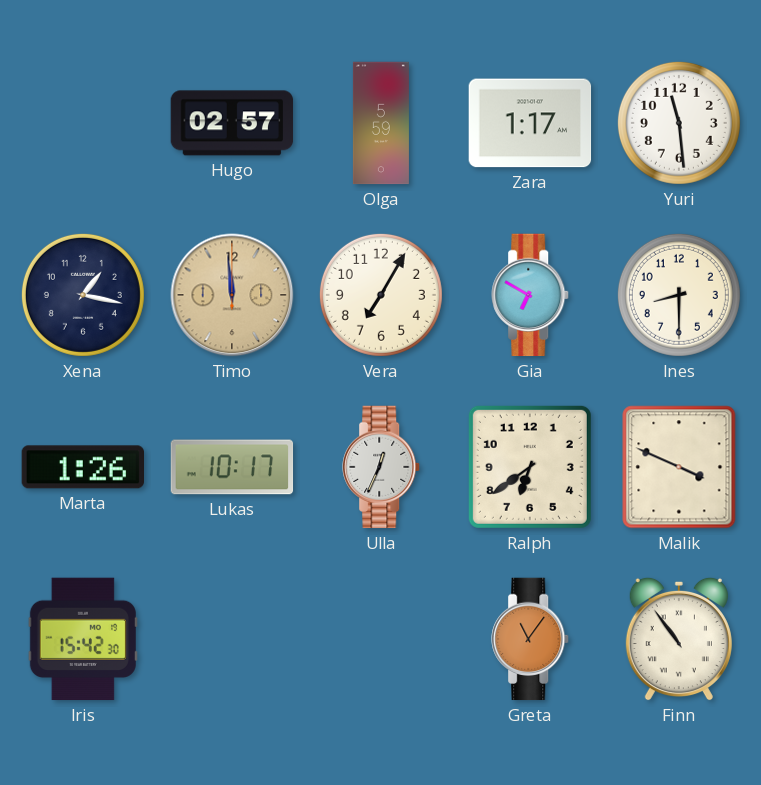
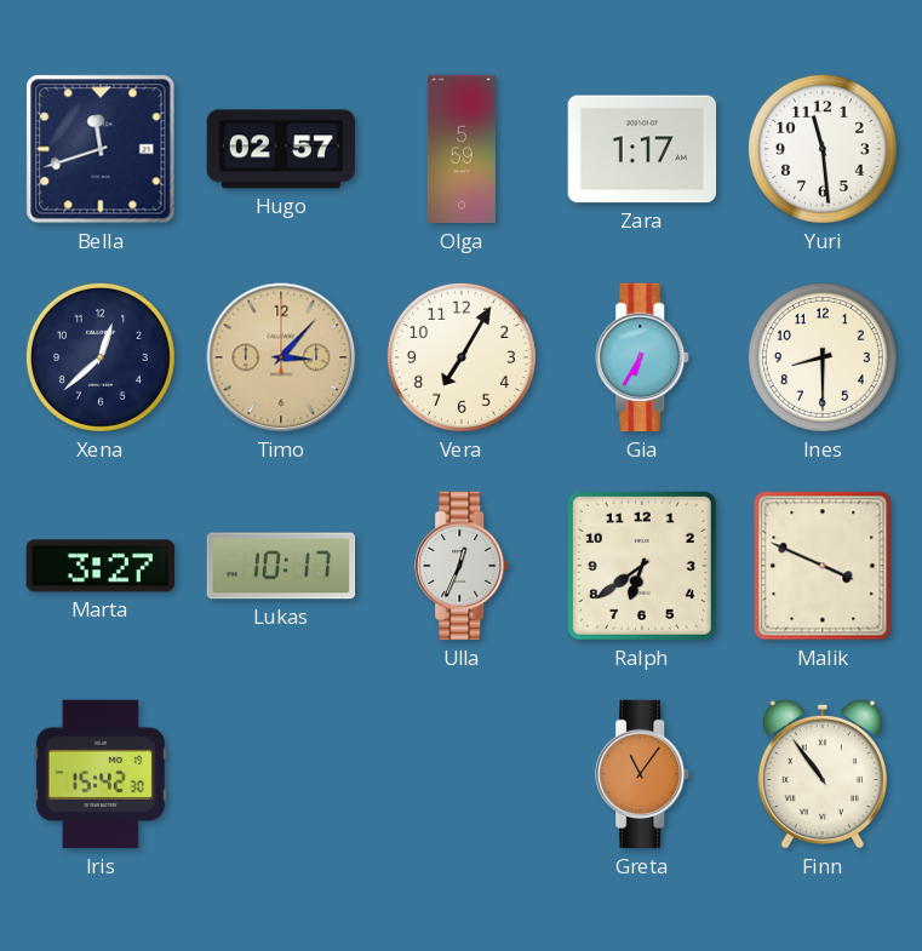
Bella: none -> 11:42 (101, 149)
Xena: 1:17 -> 12:38 (101, 357)
Timo: 11:59 -> 3:07 (281, 357)
Gia: 6:50 -> 6:35 (643, 357)
Marta: 1:26 -> 3:27 (99, 566)
